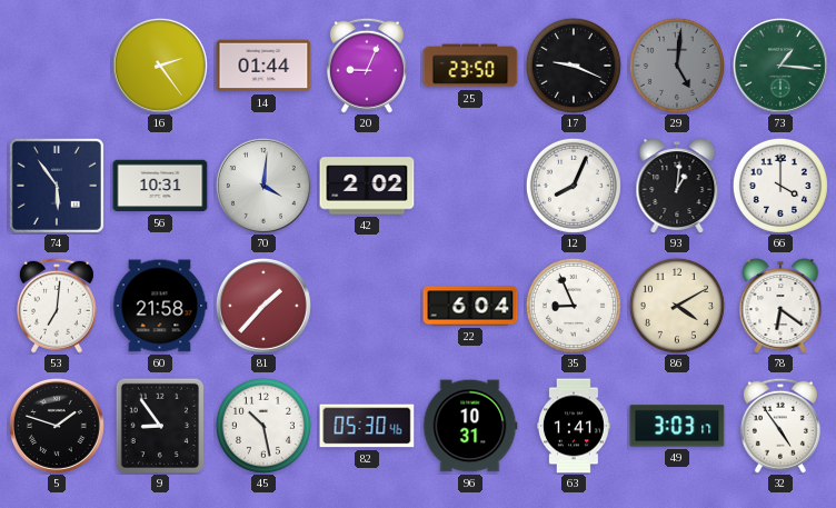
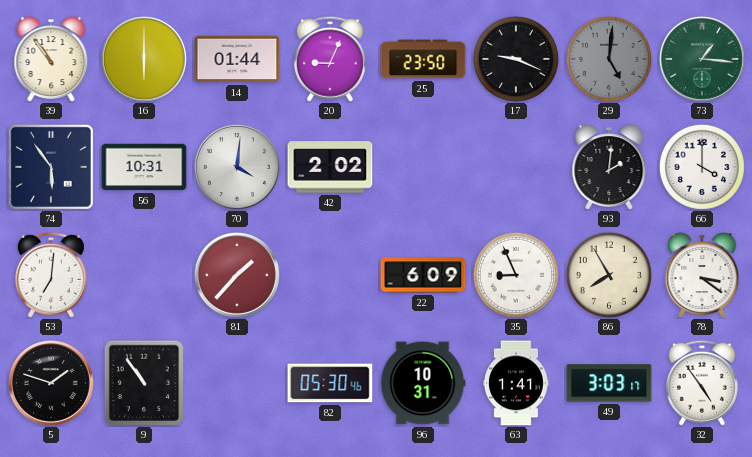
39: none -> 10:54 (51, 59)
16: 2:24 -> 6:00 (144, 59)
12: 8:04 -> none (574, 186)
93: 1:01 -> 2:01 (609, 167)
60: 21:58 -> none (160, 306)
22: 6:04 -> 6:09 (423, 275)
86: 4:10 -> 7:55 (609, 275)
78: 6:21 -> 3:21 (702, 275)
9: 8:54 -> 10:54 (143, 382)
45: 10:28 -> none (263, 426)
